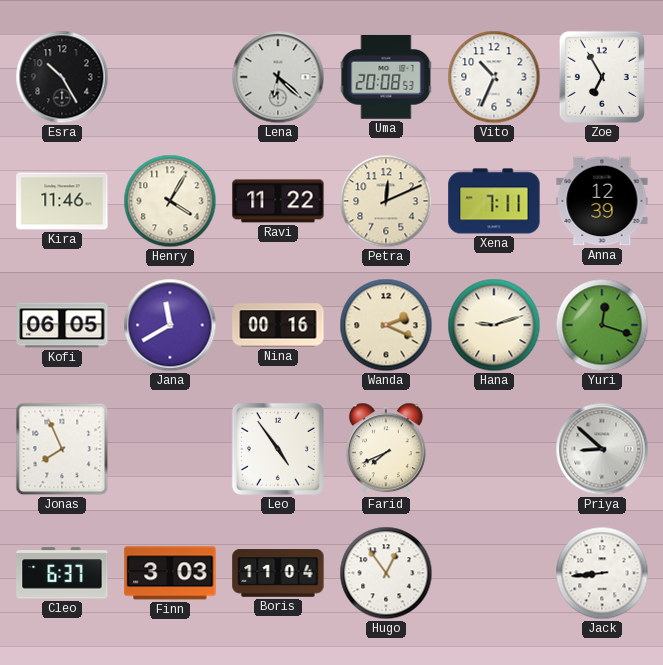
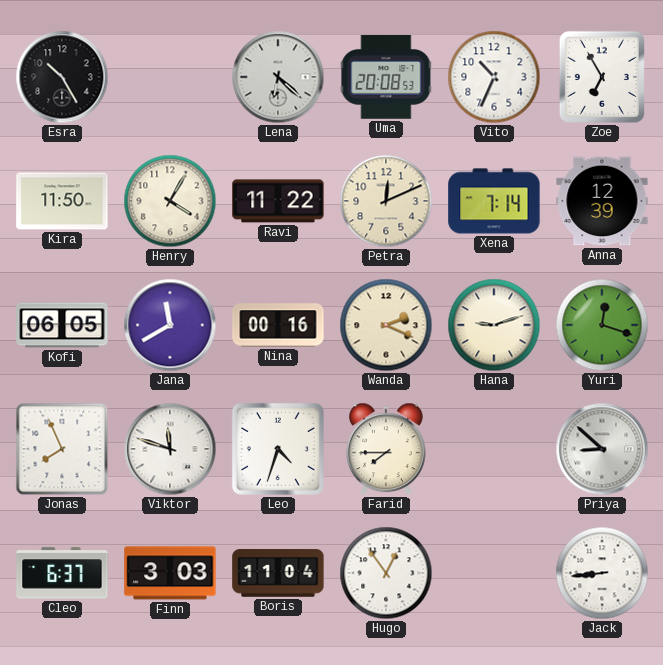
Kira: 11:46 -> 11:50 (62, 201)
Xena: 7:11 -> 7:14 (494, 201)
Viktor: none -> 11:48 (170, 449)
Leo: 4:54 -> 4:33 (278, 449)
Farid: 7:41 -> 7:45 (386, 449)
